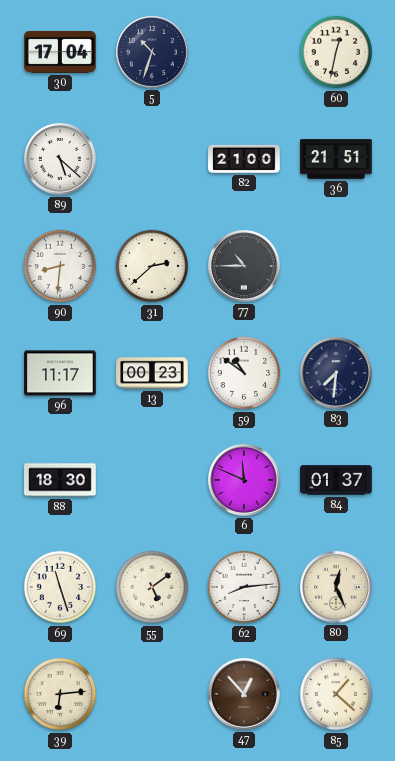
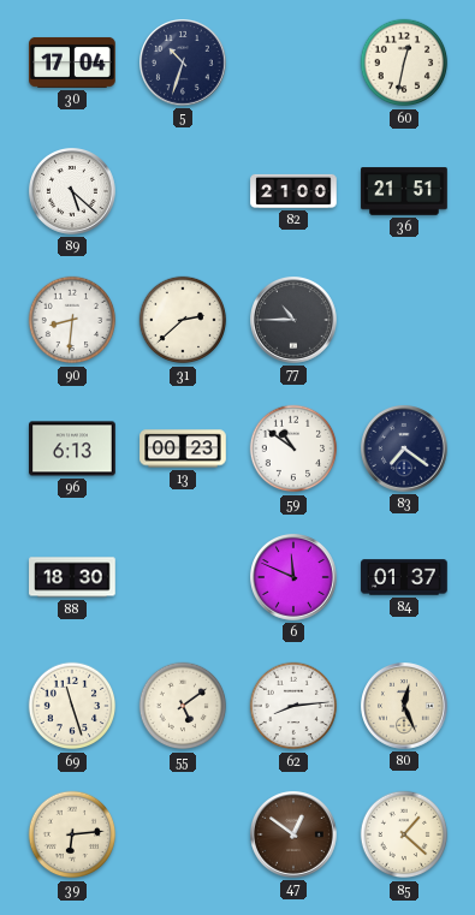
96: 11:17 -> 6:13 (72, 448)
83: 7:31 -> 7:21 (405, 450)
47: 12:53 -> 12:51 (295, 836)
